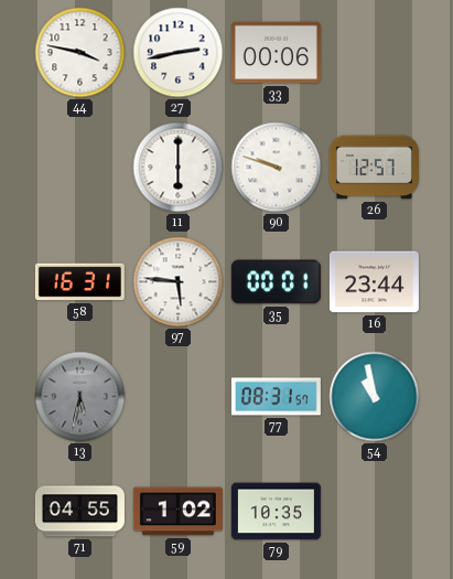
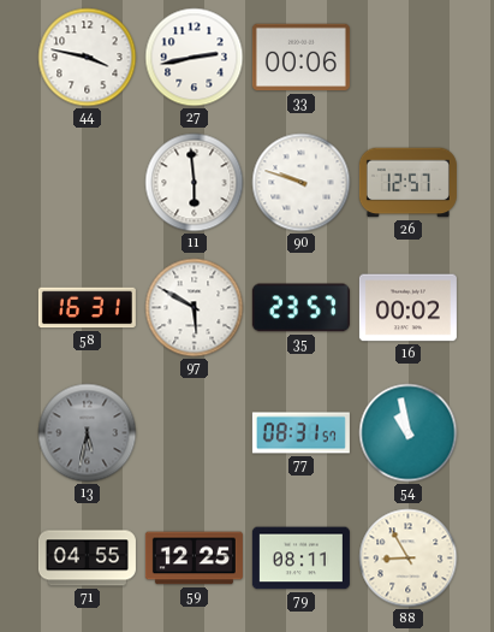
11: 6:00 -> 5:59 (195, 183)
97: 5:46 -> 5:50 (195, 308)
35: 00:01 -> 23:57 (300, 308)
16: 23:44 -> 00:02 (407, 308)
59: 1:02 -> 12:25 (194, 559)
79: 10:35 -> 08:11 (300, 559)
88: none -> 8:55 (409, 559)
